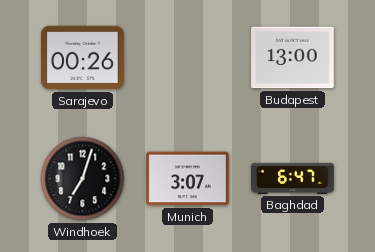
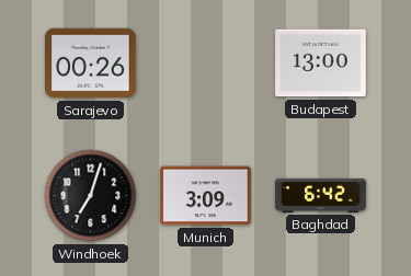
Munich: 3:07 -> 3:09 (206, 196)
Baghdad: 6:47 -> 6:42 (321, 195)
